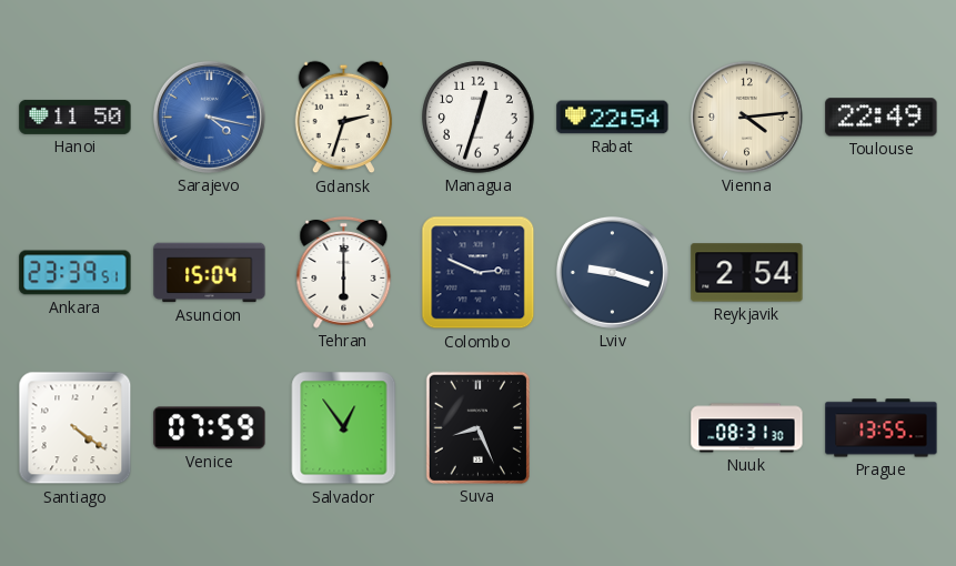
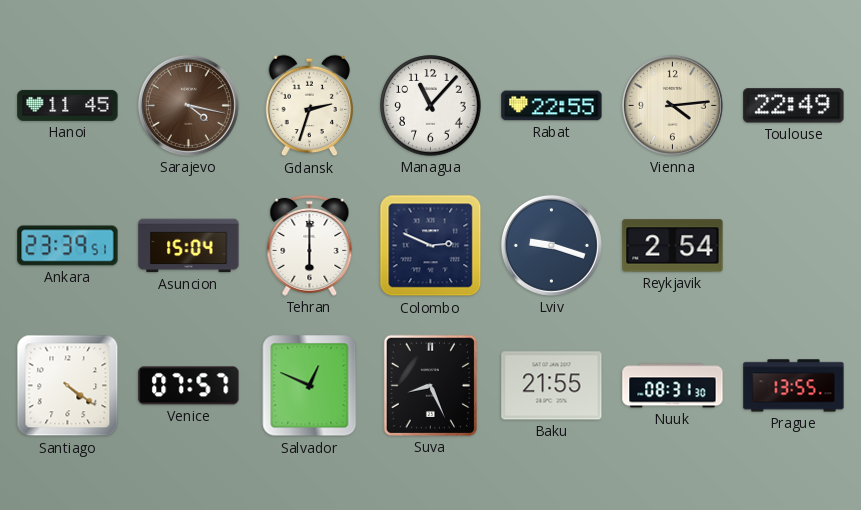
Hanoi: 11:50 -> 11:45 (68, 105)
Sarajevo dial: blue -> brown (188, 105)
Managua: 12:33 -> 11:07 (431, 106)
Rabat: 22:54 -> 22:55 (552, 106)
Venice: 07:59 -> 07:57 (189, 386)
Salvador: 12:54 -> 12:49 (310, 386)
Baku: none -> 21:55 (552, 386)
